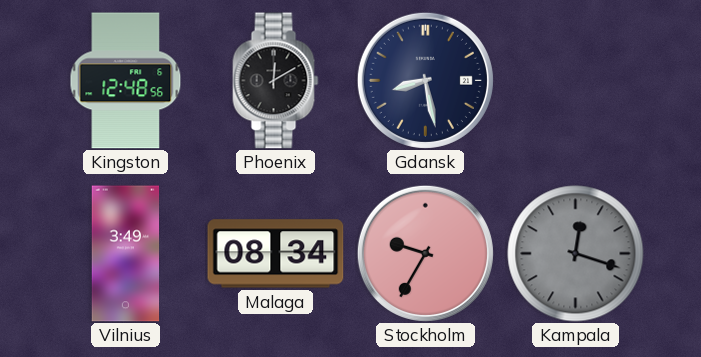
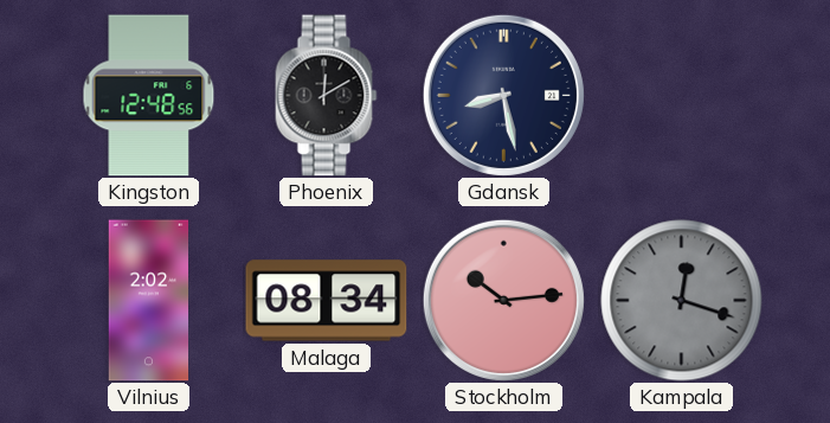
Vilnius: 3:49 -> 2:02 (149, 301)
Stockholm: 9:35 -> 10:14 (503, 300)
